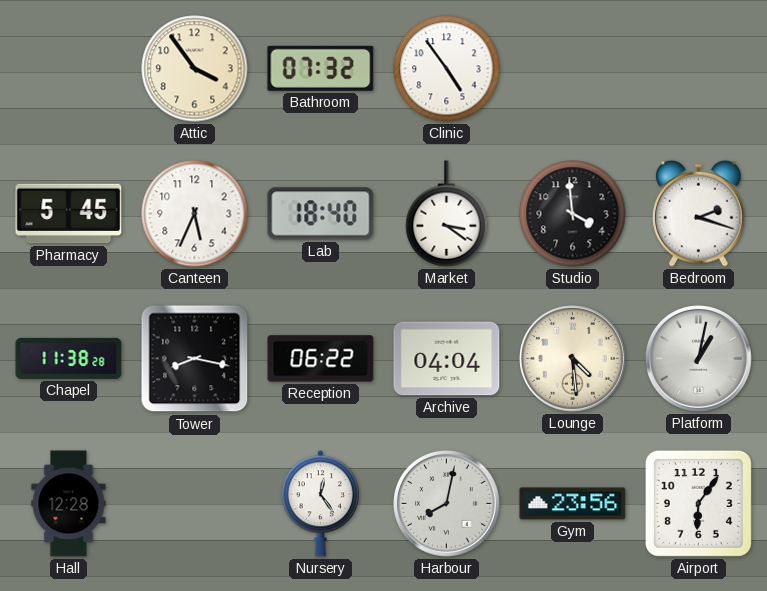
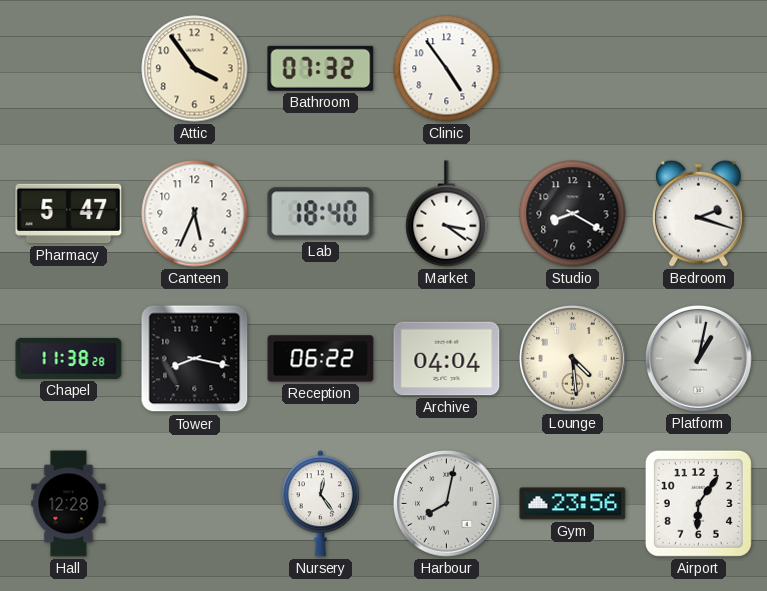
Pharmacy: 5:45 -> 5:47 (69, 214)
Studio: 3:59 -> 8:20 (573, 214)
